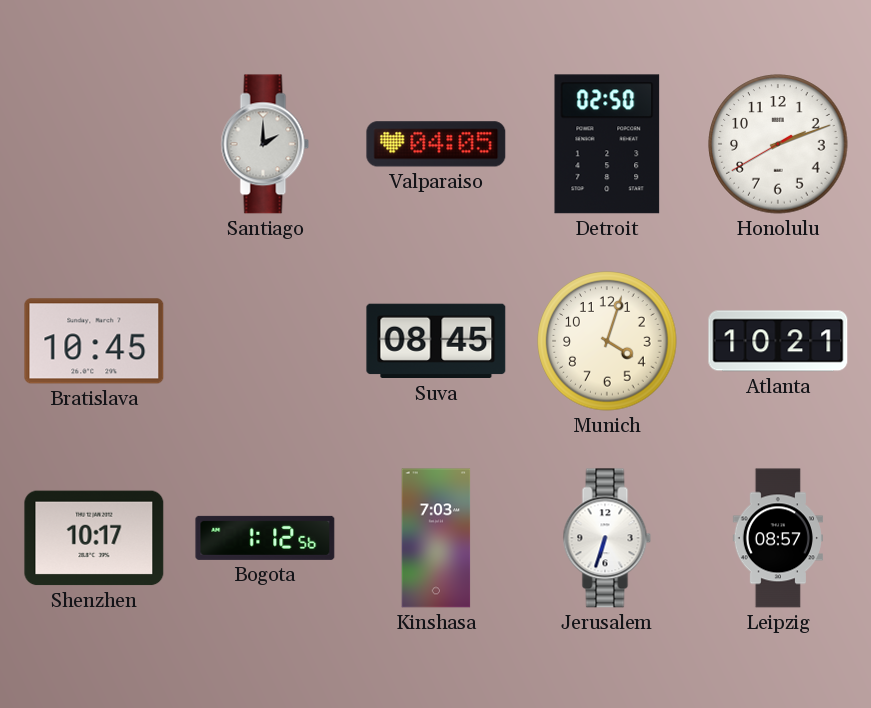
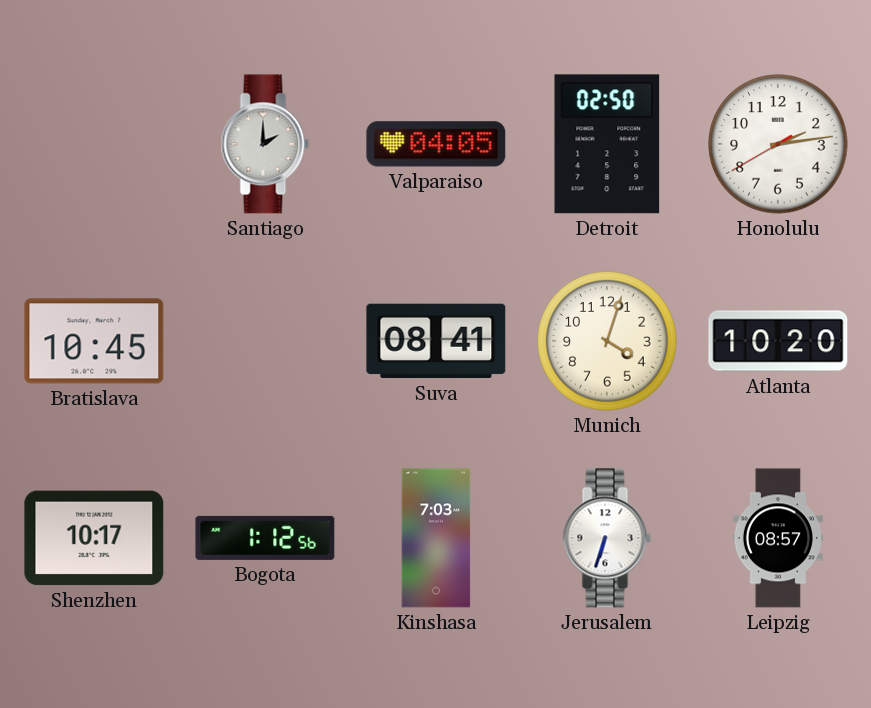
Honolulu: 2:11 -> 2:13 (778, 144)
Suva: 08:45 -> 08:41 (436, 341)
Atlanta: 10:21 -> 10:20 (778, 341)
